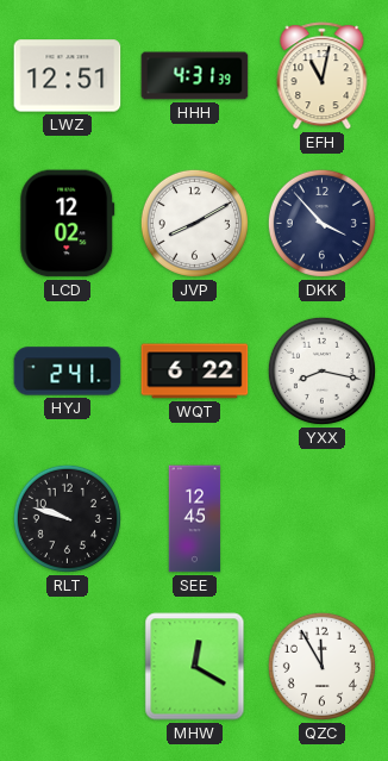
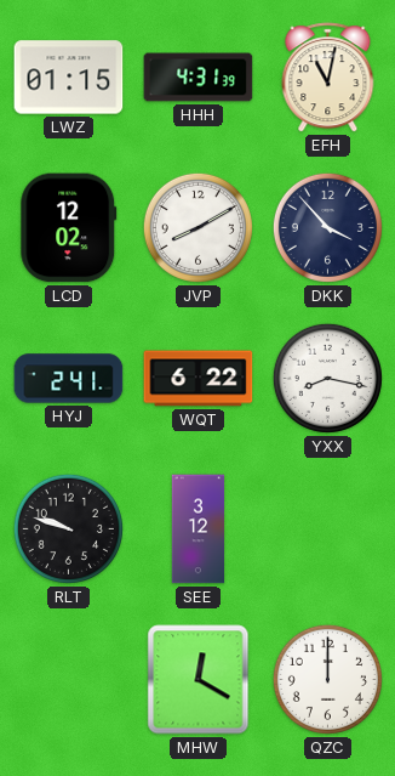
LWZ: 12:51 -> 01:15 (69, 78)
SEE: 12:45 -> 3:12 (199, 529)
QZC: 11:55 -> 12:00 (327, 679)
